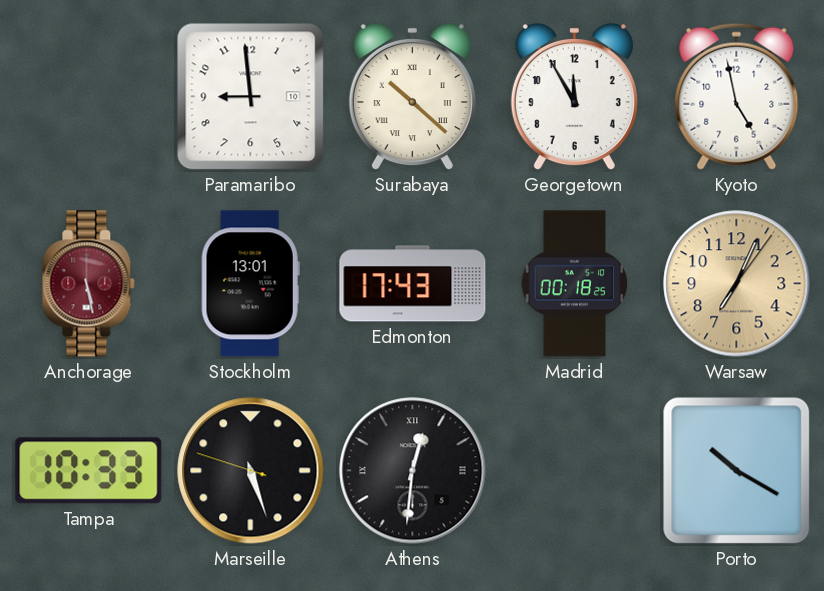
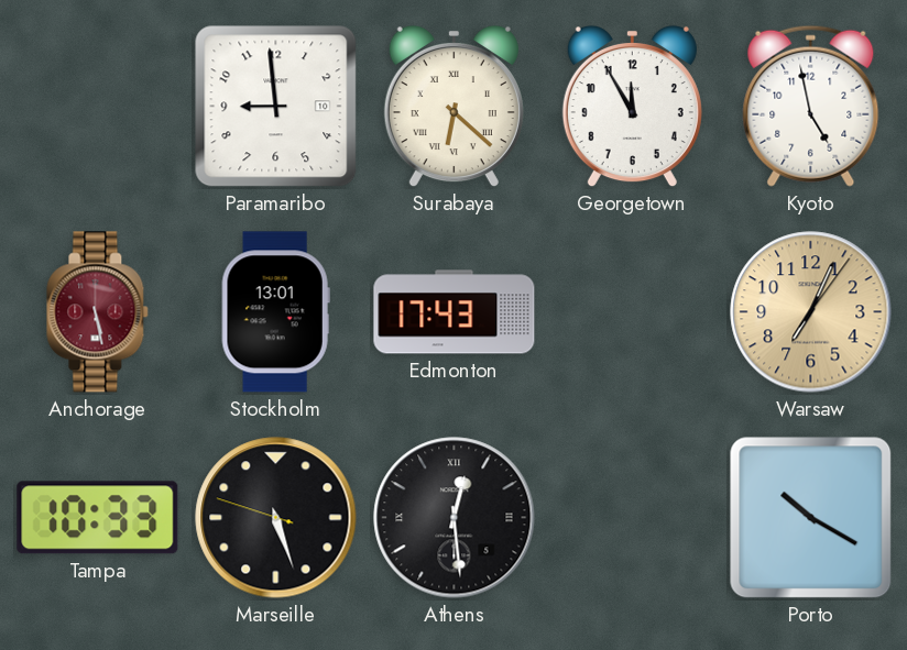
Surabaya: 10:22 -> 6:22 (453, 107)
Madrid: 00:18 -> none (575, 284)
Athens: 12:31 -> 12:29 (455, 518)
